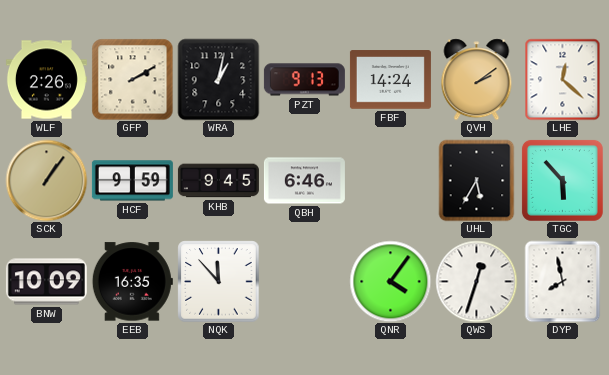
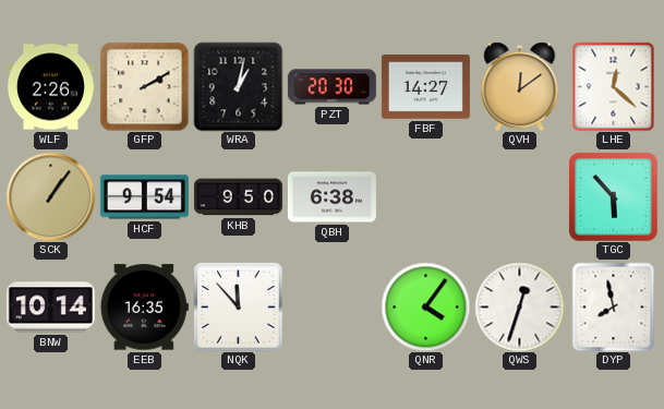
PZT: 9:13 -> 20:30 (331, 87)
FBF: 14:24 -> 14:27 (425, 87)
QVH: 2:09 -> 12:09 (520, 86)
HCF: 9:59 -> 9:54 (144, 197)
KHB: 9:45 -> 9:50 (238, 197)
QBH: 6:46 -> 6:38 (331, 197)
UHL: 5:35 -> none (477, 180)
BNW: 10:09 -> 10:14 (50, 308)
